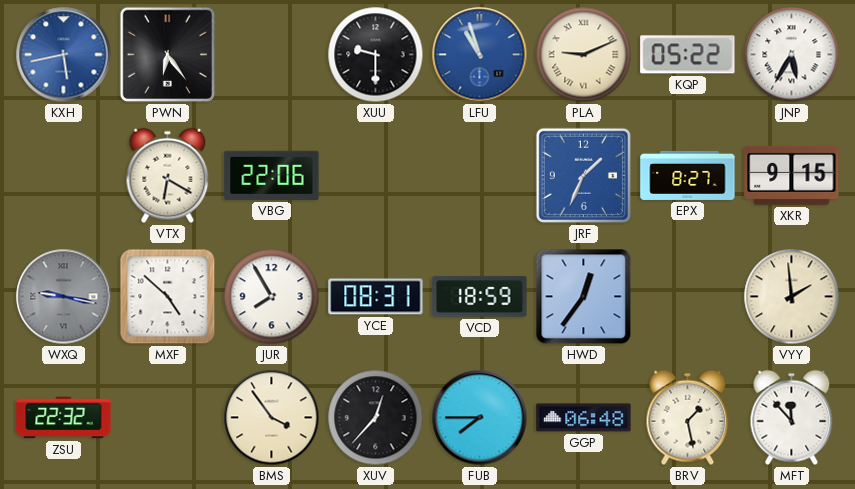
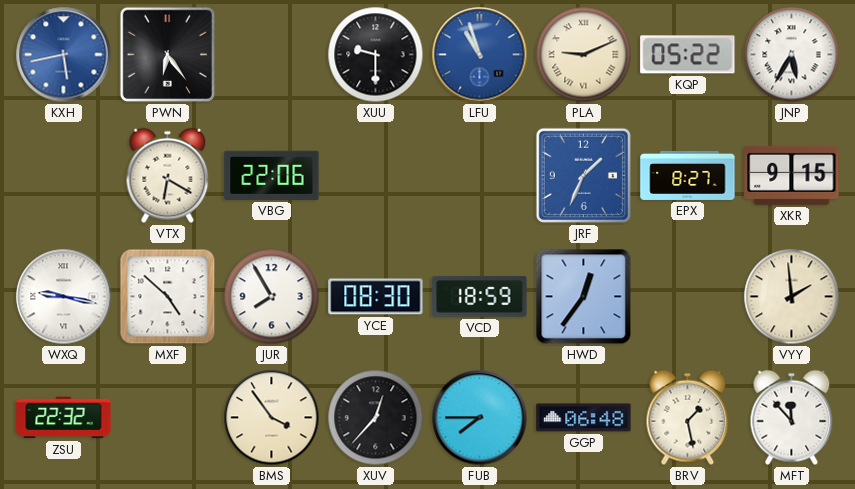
WXQ dial: grey -> white (64, 297)
YCE: 08:31 -> 08:30 (376, 297)
